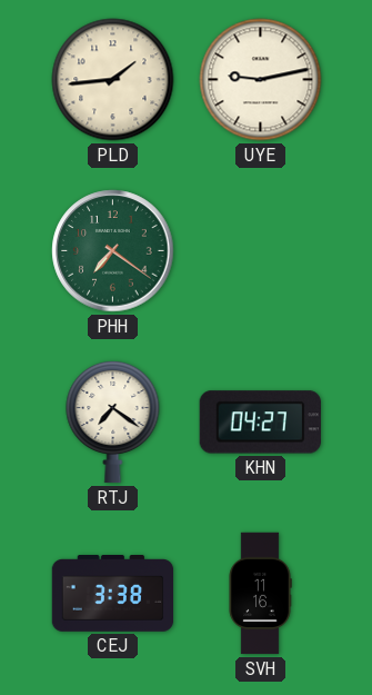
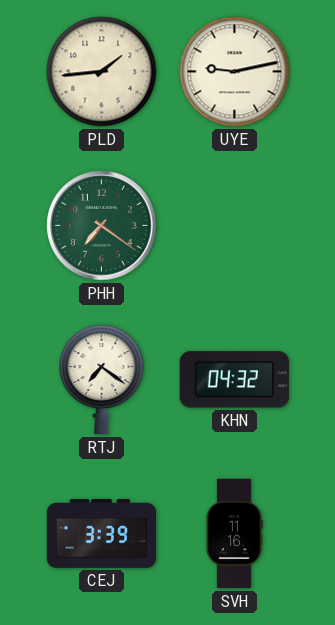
KHN: 04:27 -> 04:32 (234, 380)
CEJ: 3:38 -> 3:39 (102, 534)
